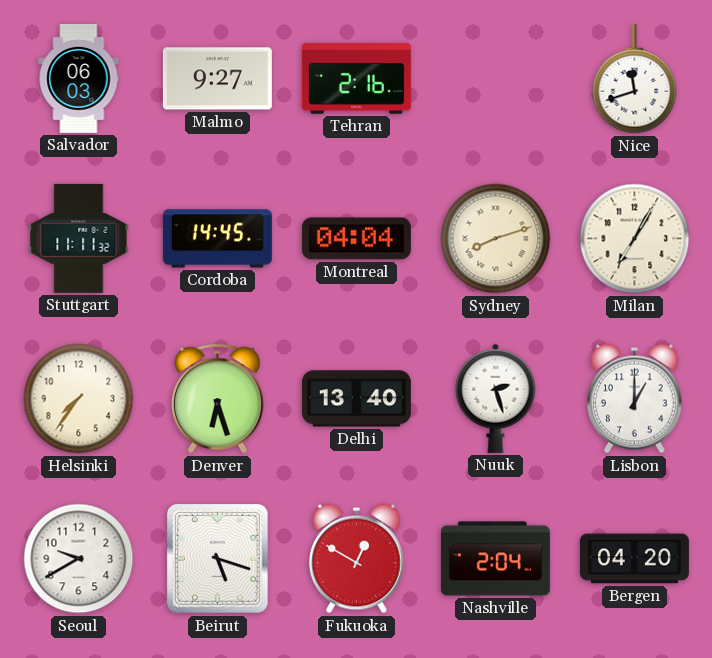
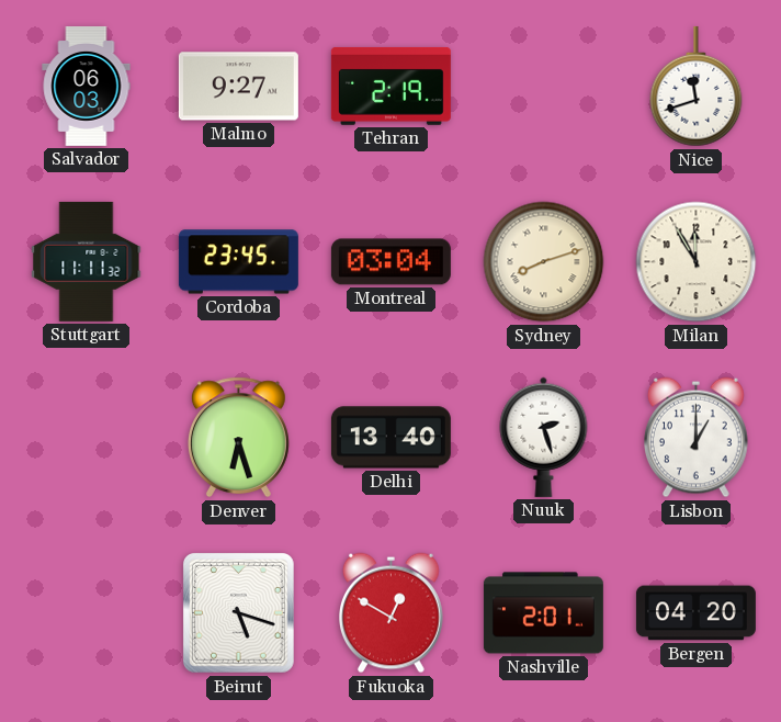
Tehran: 2:16 -> 2:19 (390, 86)
Cordoba: 14:45 -> 23:45 (238, 262)
Montreal: 04:04 -> 03:04 (390, 262)
Milan: 7:05 -> 11:55 (697, 262)
Helsinki: 7:36 -> none (79, 399)
Seoul: 9:40 -> none (79, 559)
Nashville: 2:04 -> 2:01 (543, 613)
